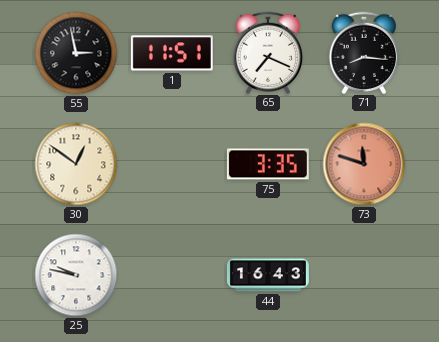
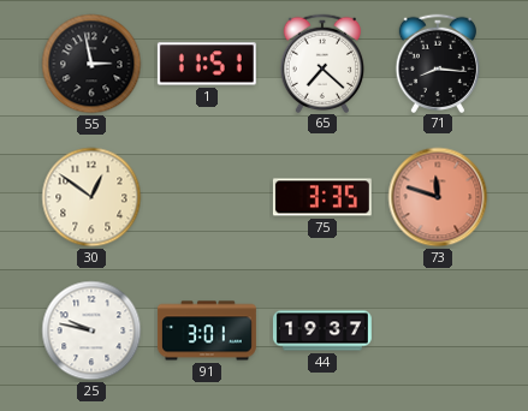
65: 7:19 -> 7:22 (321, 62)
91: none -> 3:01 (207, 330)
44: 16:43 -> 19:37 (322, 330)
